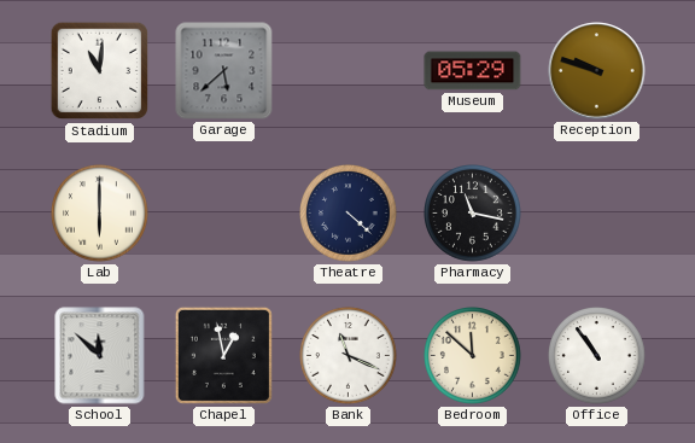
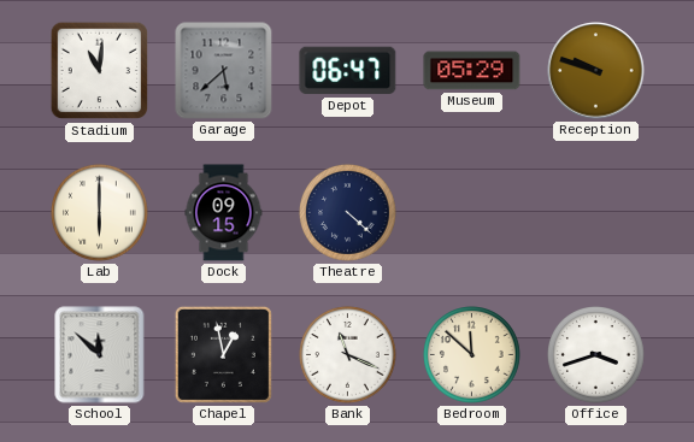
Depot: none -> 06:47 (348, 71)
Dock: none -> 09:15 (224, 213)
Pharmacy: 11:17 -> none (473, 214)
Office: 10:54 -> 3:42 (596, 355)
